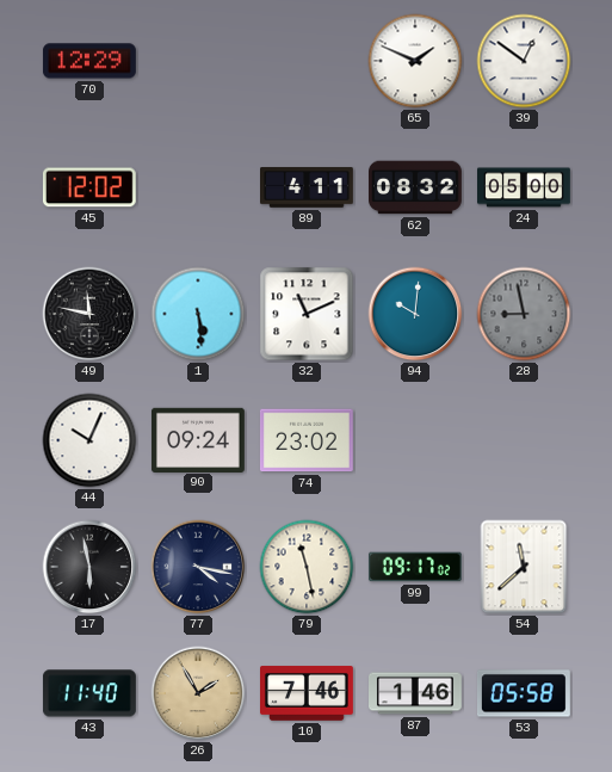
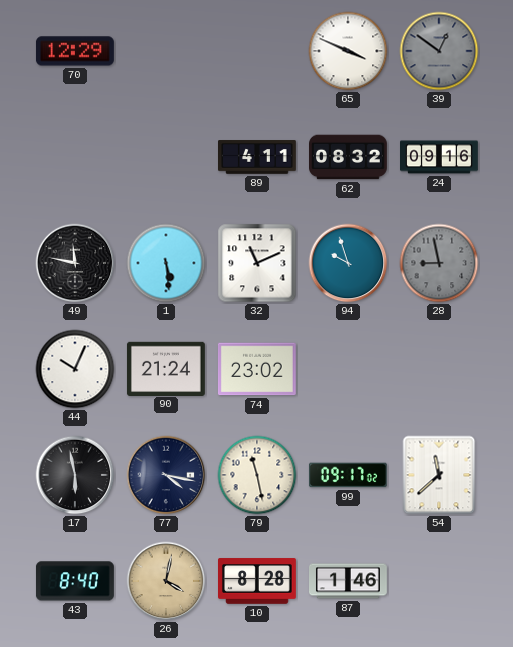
65: 1:49 -> 3:49 (348, 51)
39 dial: white -> grey (439, 51)
45: 12:02 -> none (89, 187)
24: 05:00 -> 09:16 (440, 157)
94: 10:01 -> 9:57 (348, 263)
90: 09:24 -> 21:24 (166, 368)
43: 11:40 -> 8:40 (75, 581)
26: 1:55 -> 4:02 (166, 581)
10: 7:46 -> 8:28 (258, 581)
53: 05:58 -> none (524, 693)
